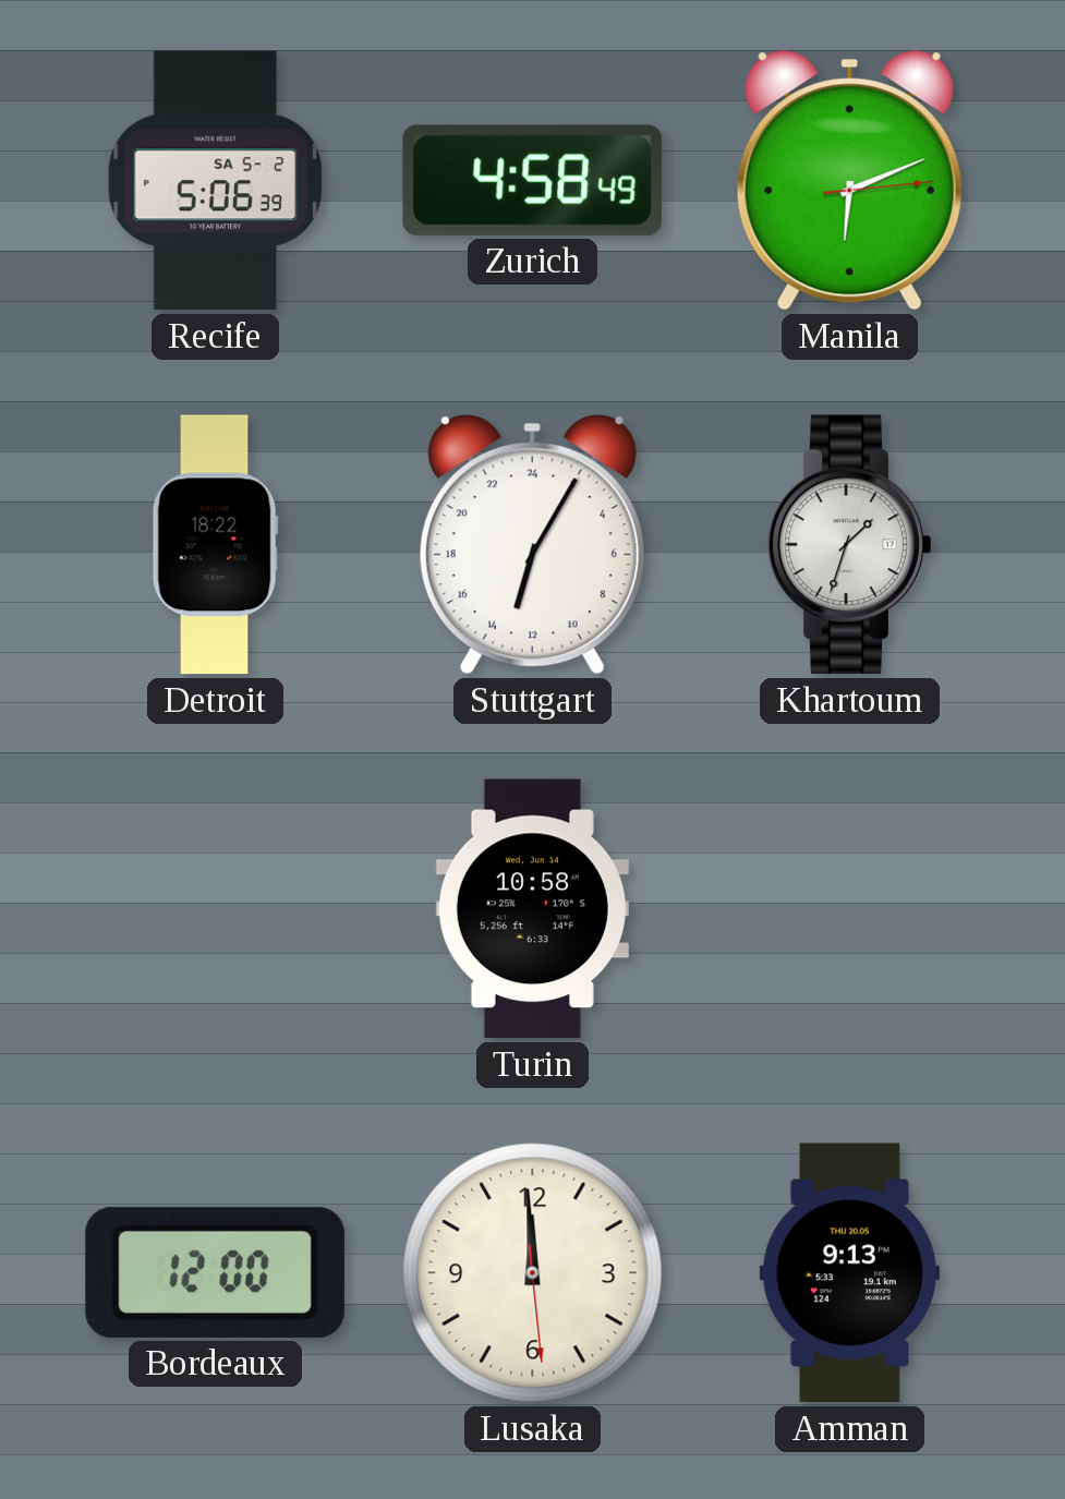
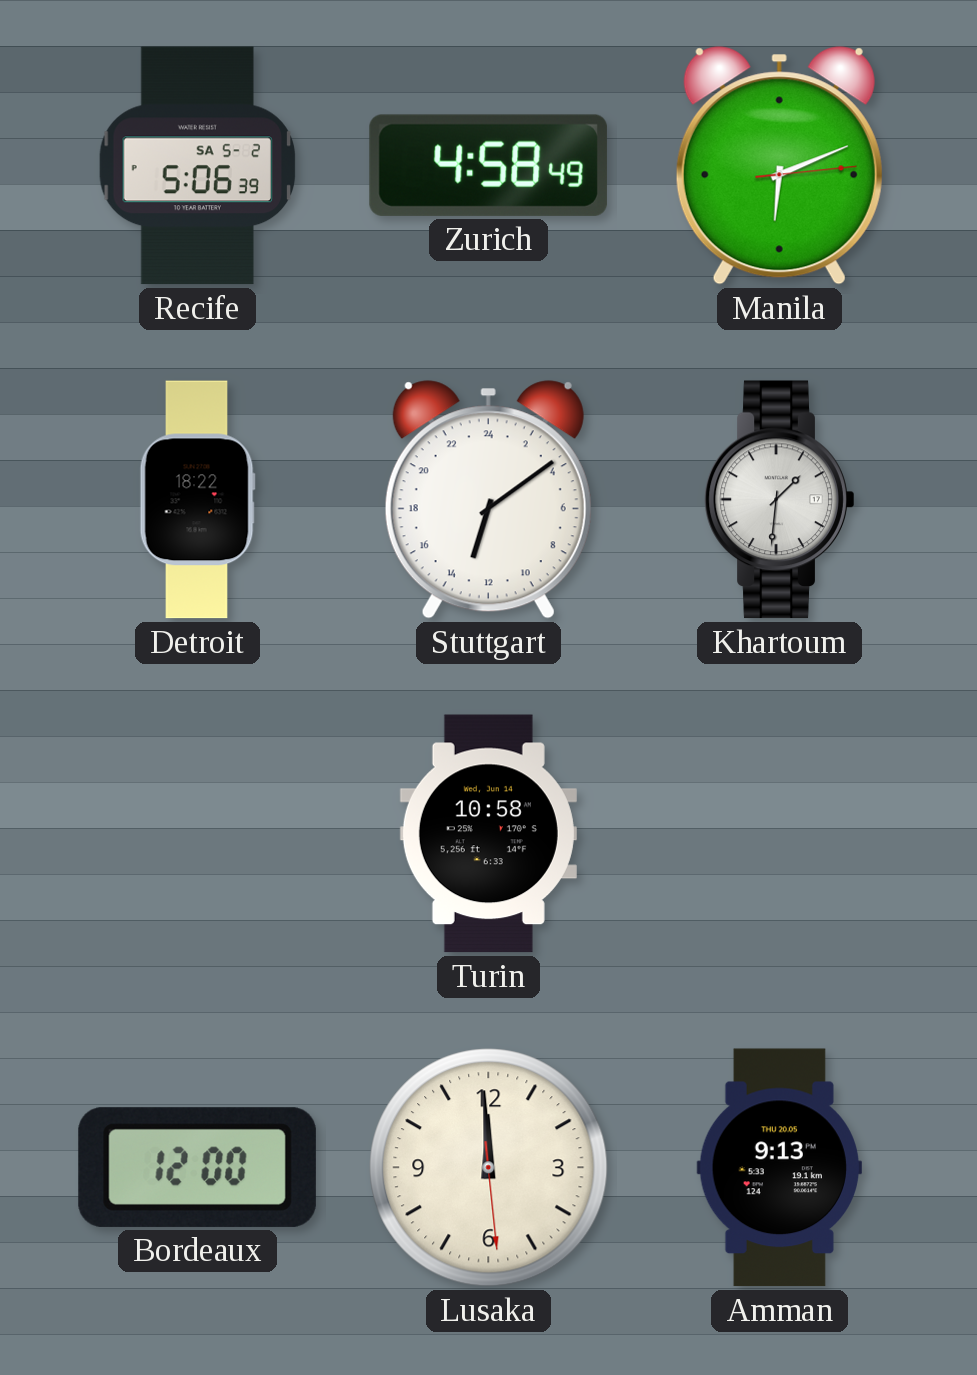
Stuttgart: 13:05 -> 13:09 (488, 500)
Khartoum: 1:33 -> 1:31 (780, 500)
